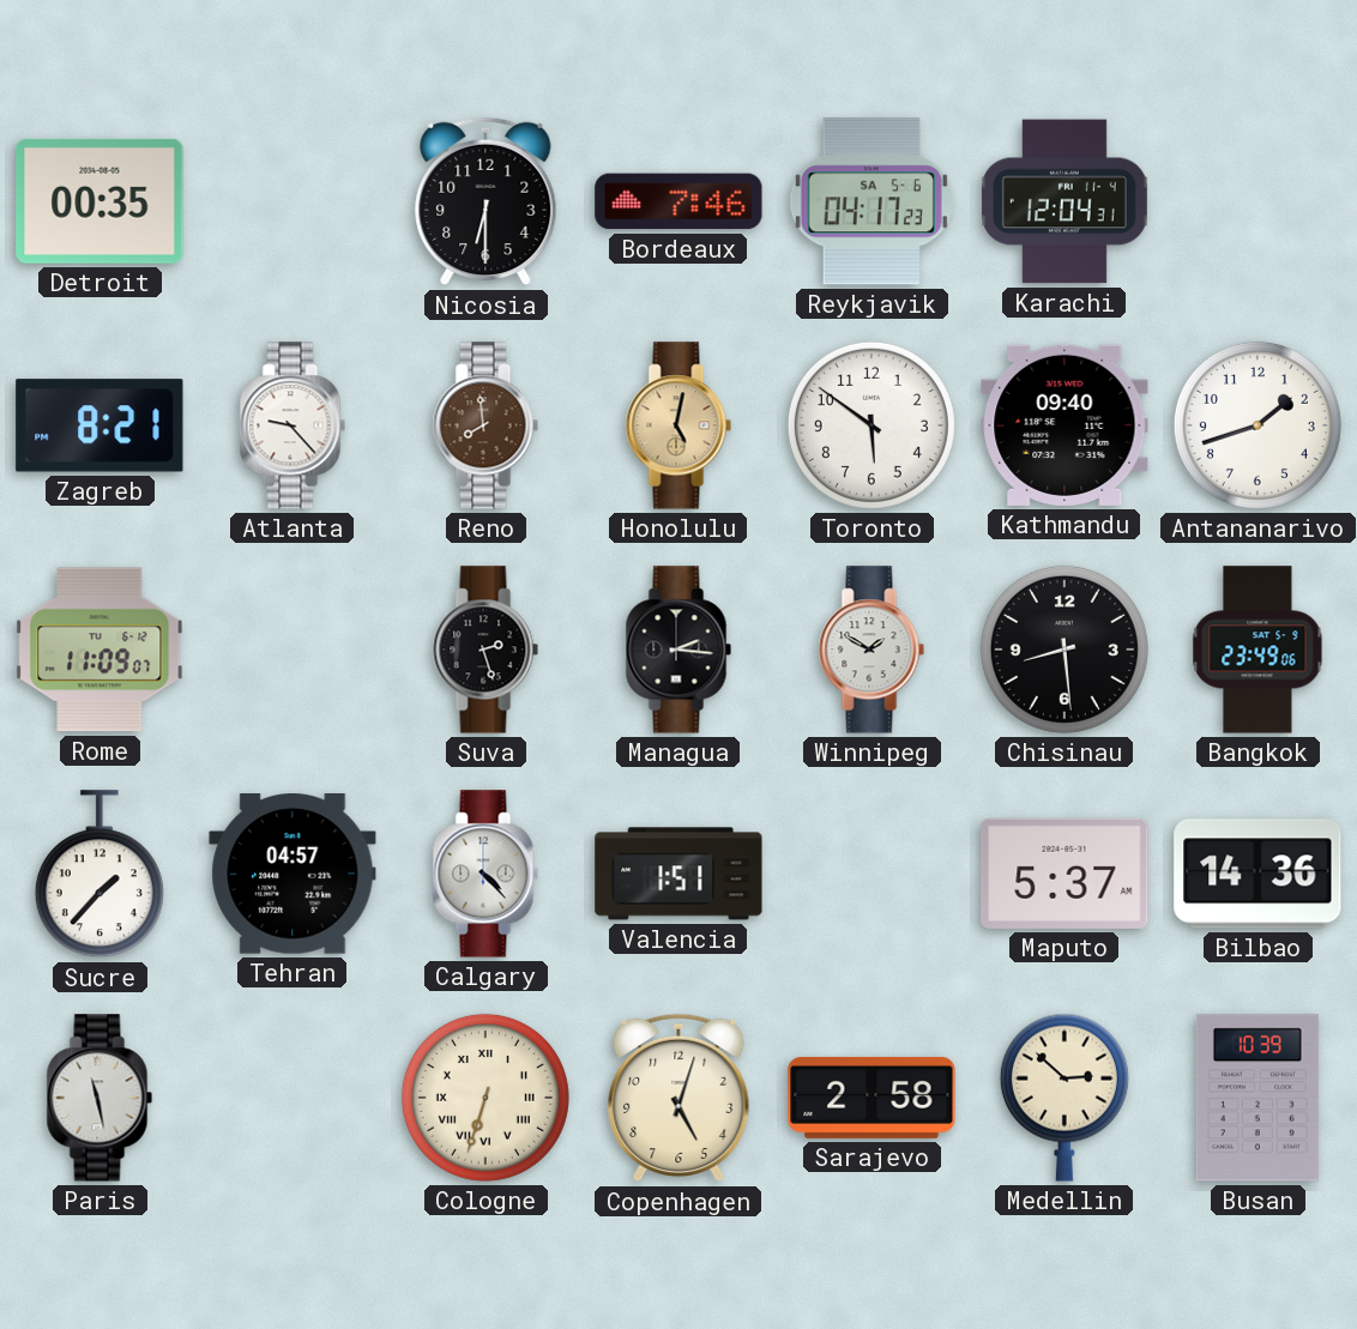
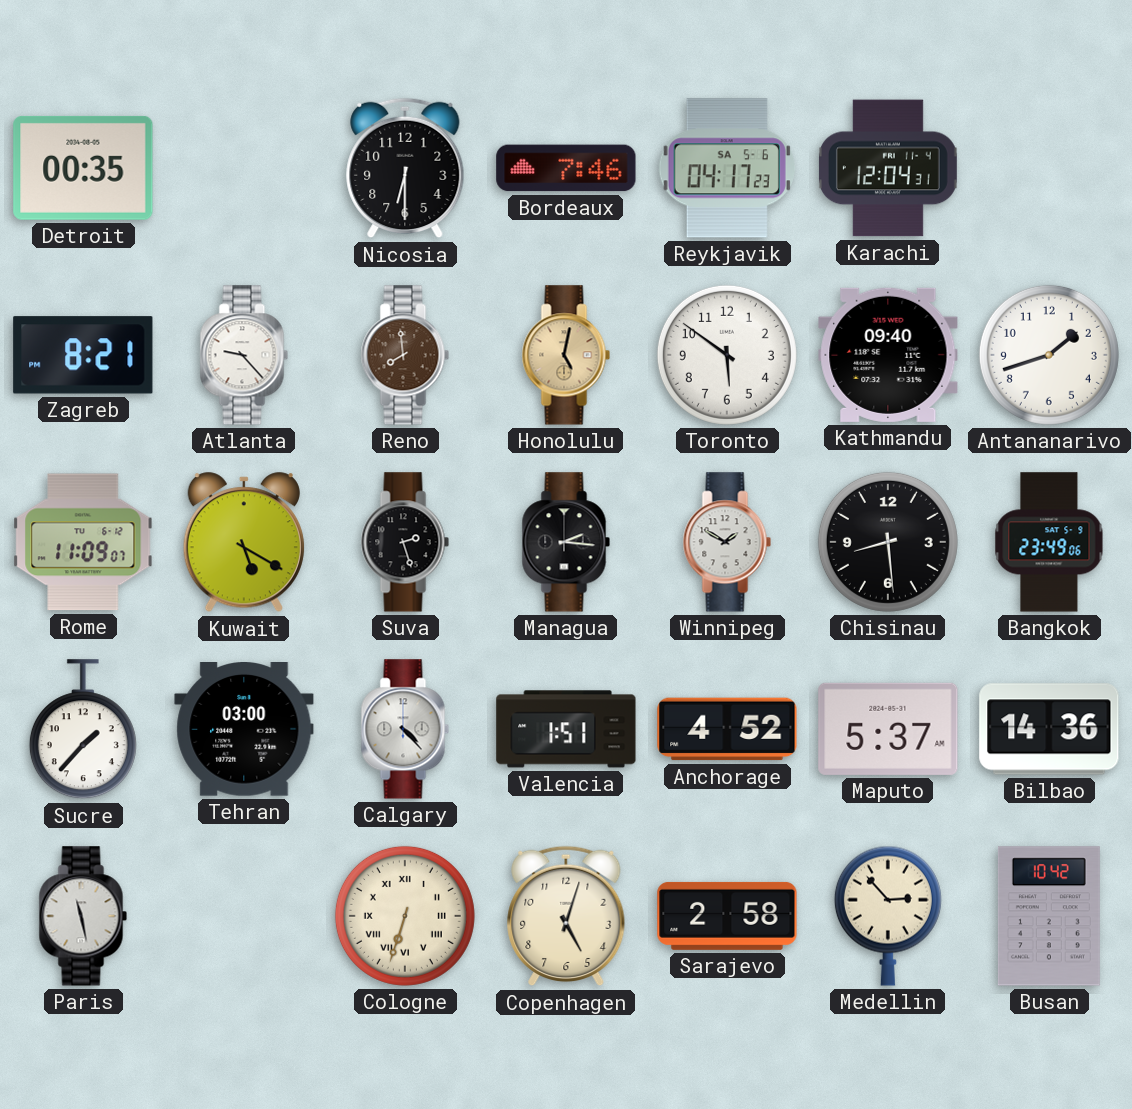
Kuwait: none -> 5:20 (244, 543)
Tehran: 04:57 -> 03:00 (244, 730)
Anchorage: none -> 4:52 (727, 729)
Medellin: 2:52 -> 2:53 (888, 916)
Busan: 10:39 -> 10:42 (1049, 916)
